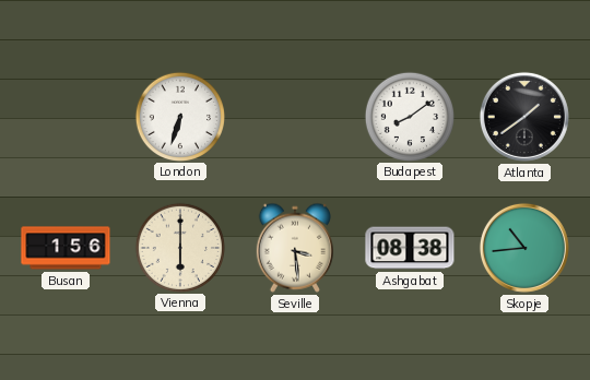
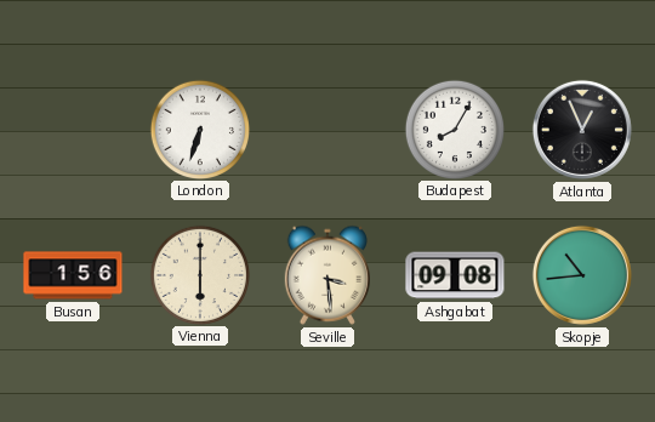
Budapest: 8:09 -> 8:05 (454, 129)
Atlanta: 1:39 -> 12:56 (582, 130)
Ashgabat: 08:38 -> 09:08 (455, 275)
